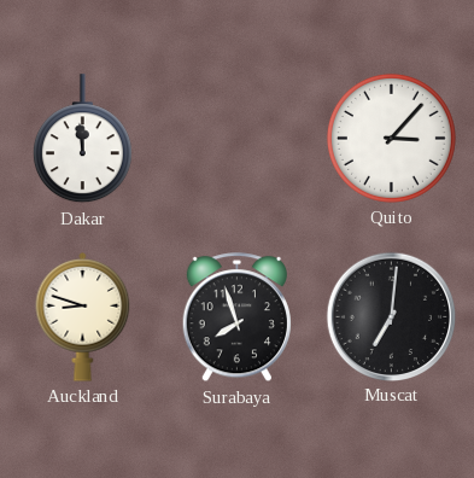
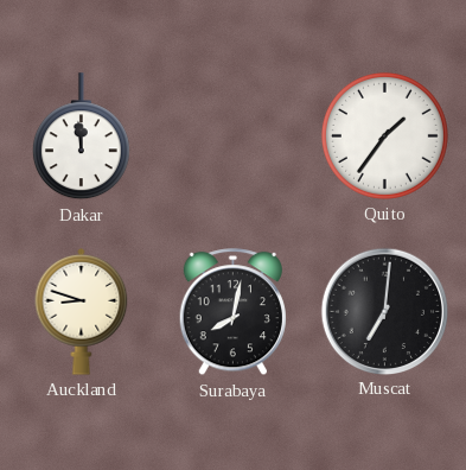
Quito: 3:07 -> 1:36 (384, 135)
Surabaya: 7:57 -> 8:02 (232, 312)
